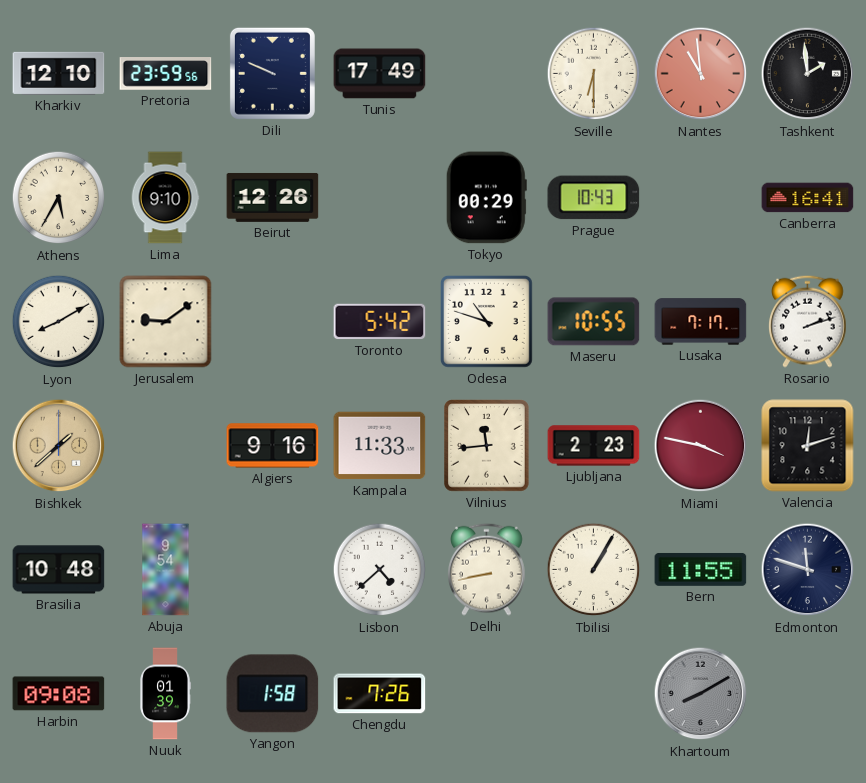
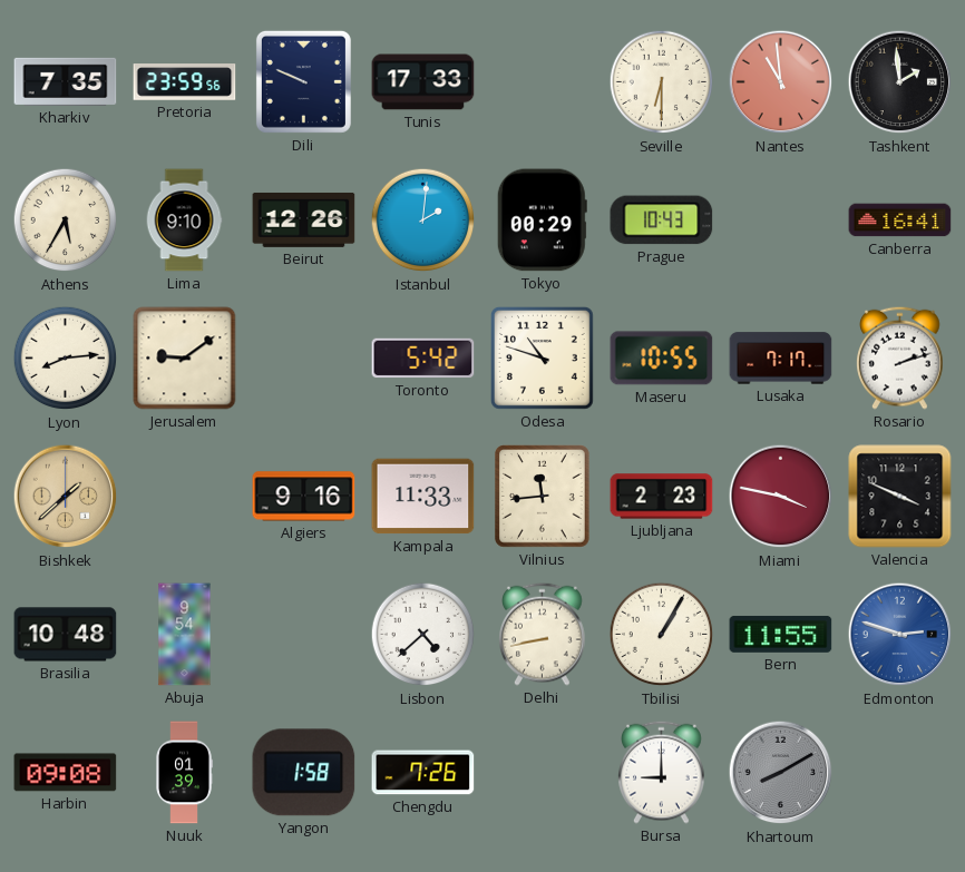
Kharkiv: 12:10 -> 7:35 (66, 81)
Tunis: 17:49 -> 17:33 (423, 82)
Istanbul: none -> 2:01 (423, 221)
Lyon: 8:10 -> 8:14 (66, 359)
Valencia: 12:12 -> 3:49 (900, 497)
Edmonton: 11:48 -> 2:48 (900, 635)
Edmonton dial: navy -> blue (900, 635)
Bursa: none -> 9:00 (662, 772)
